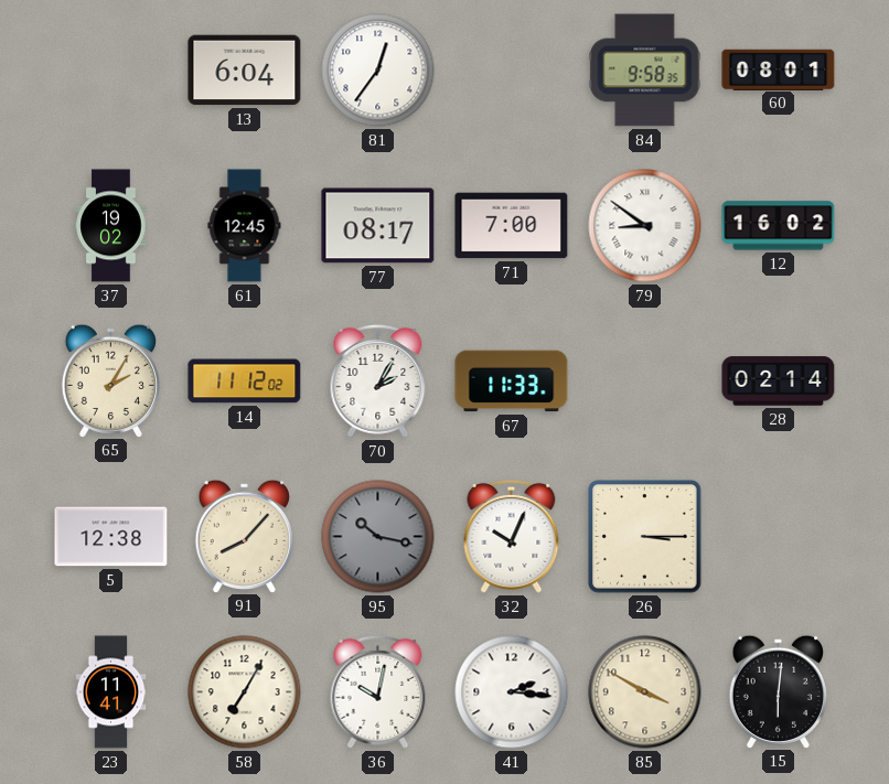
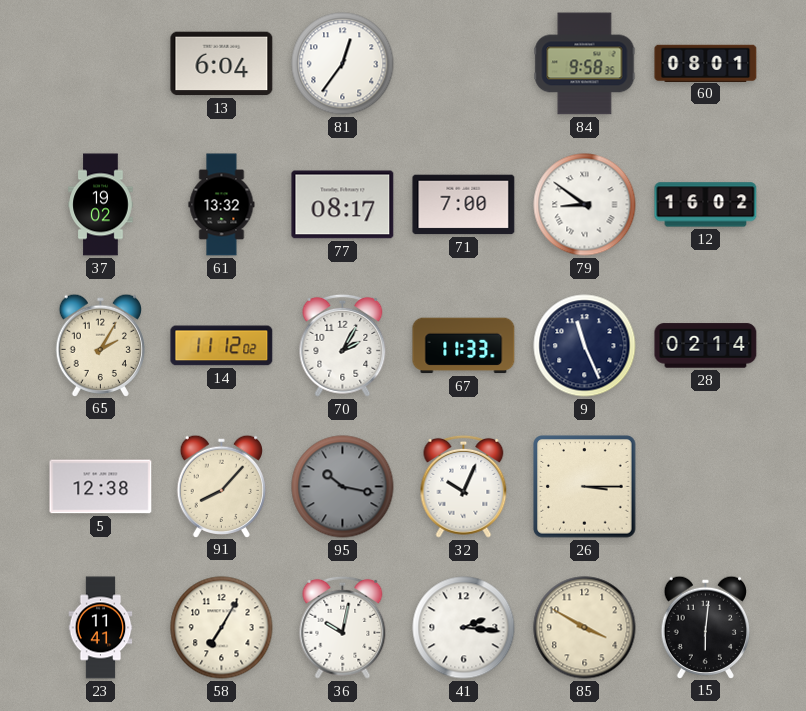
61: 12:45 -> 13:32 (222, 205)
9: none -> 11:26 (585, 346)
